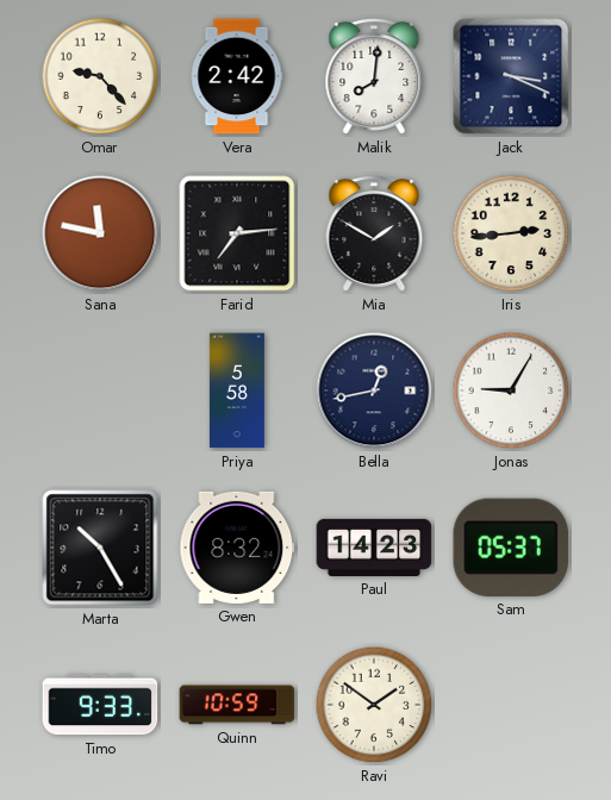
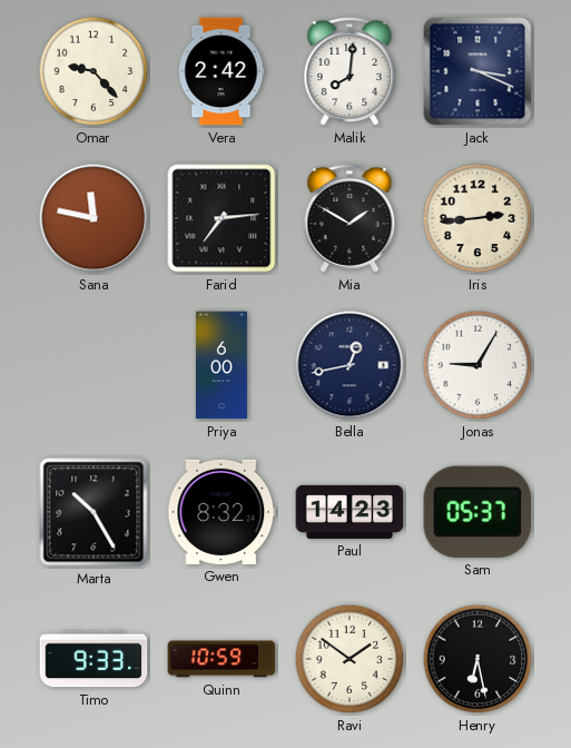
Priya: 5:58 -> 6:00 (221, 365)
Henry: none -> 6:28 (478, 659)
